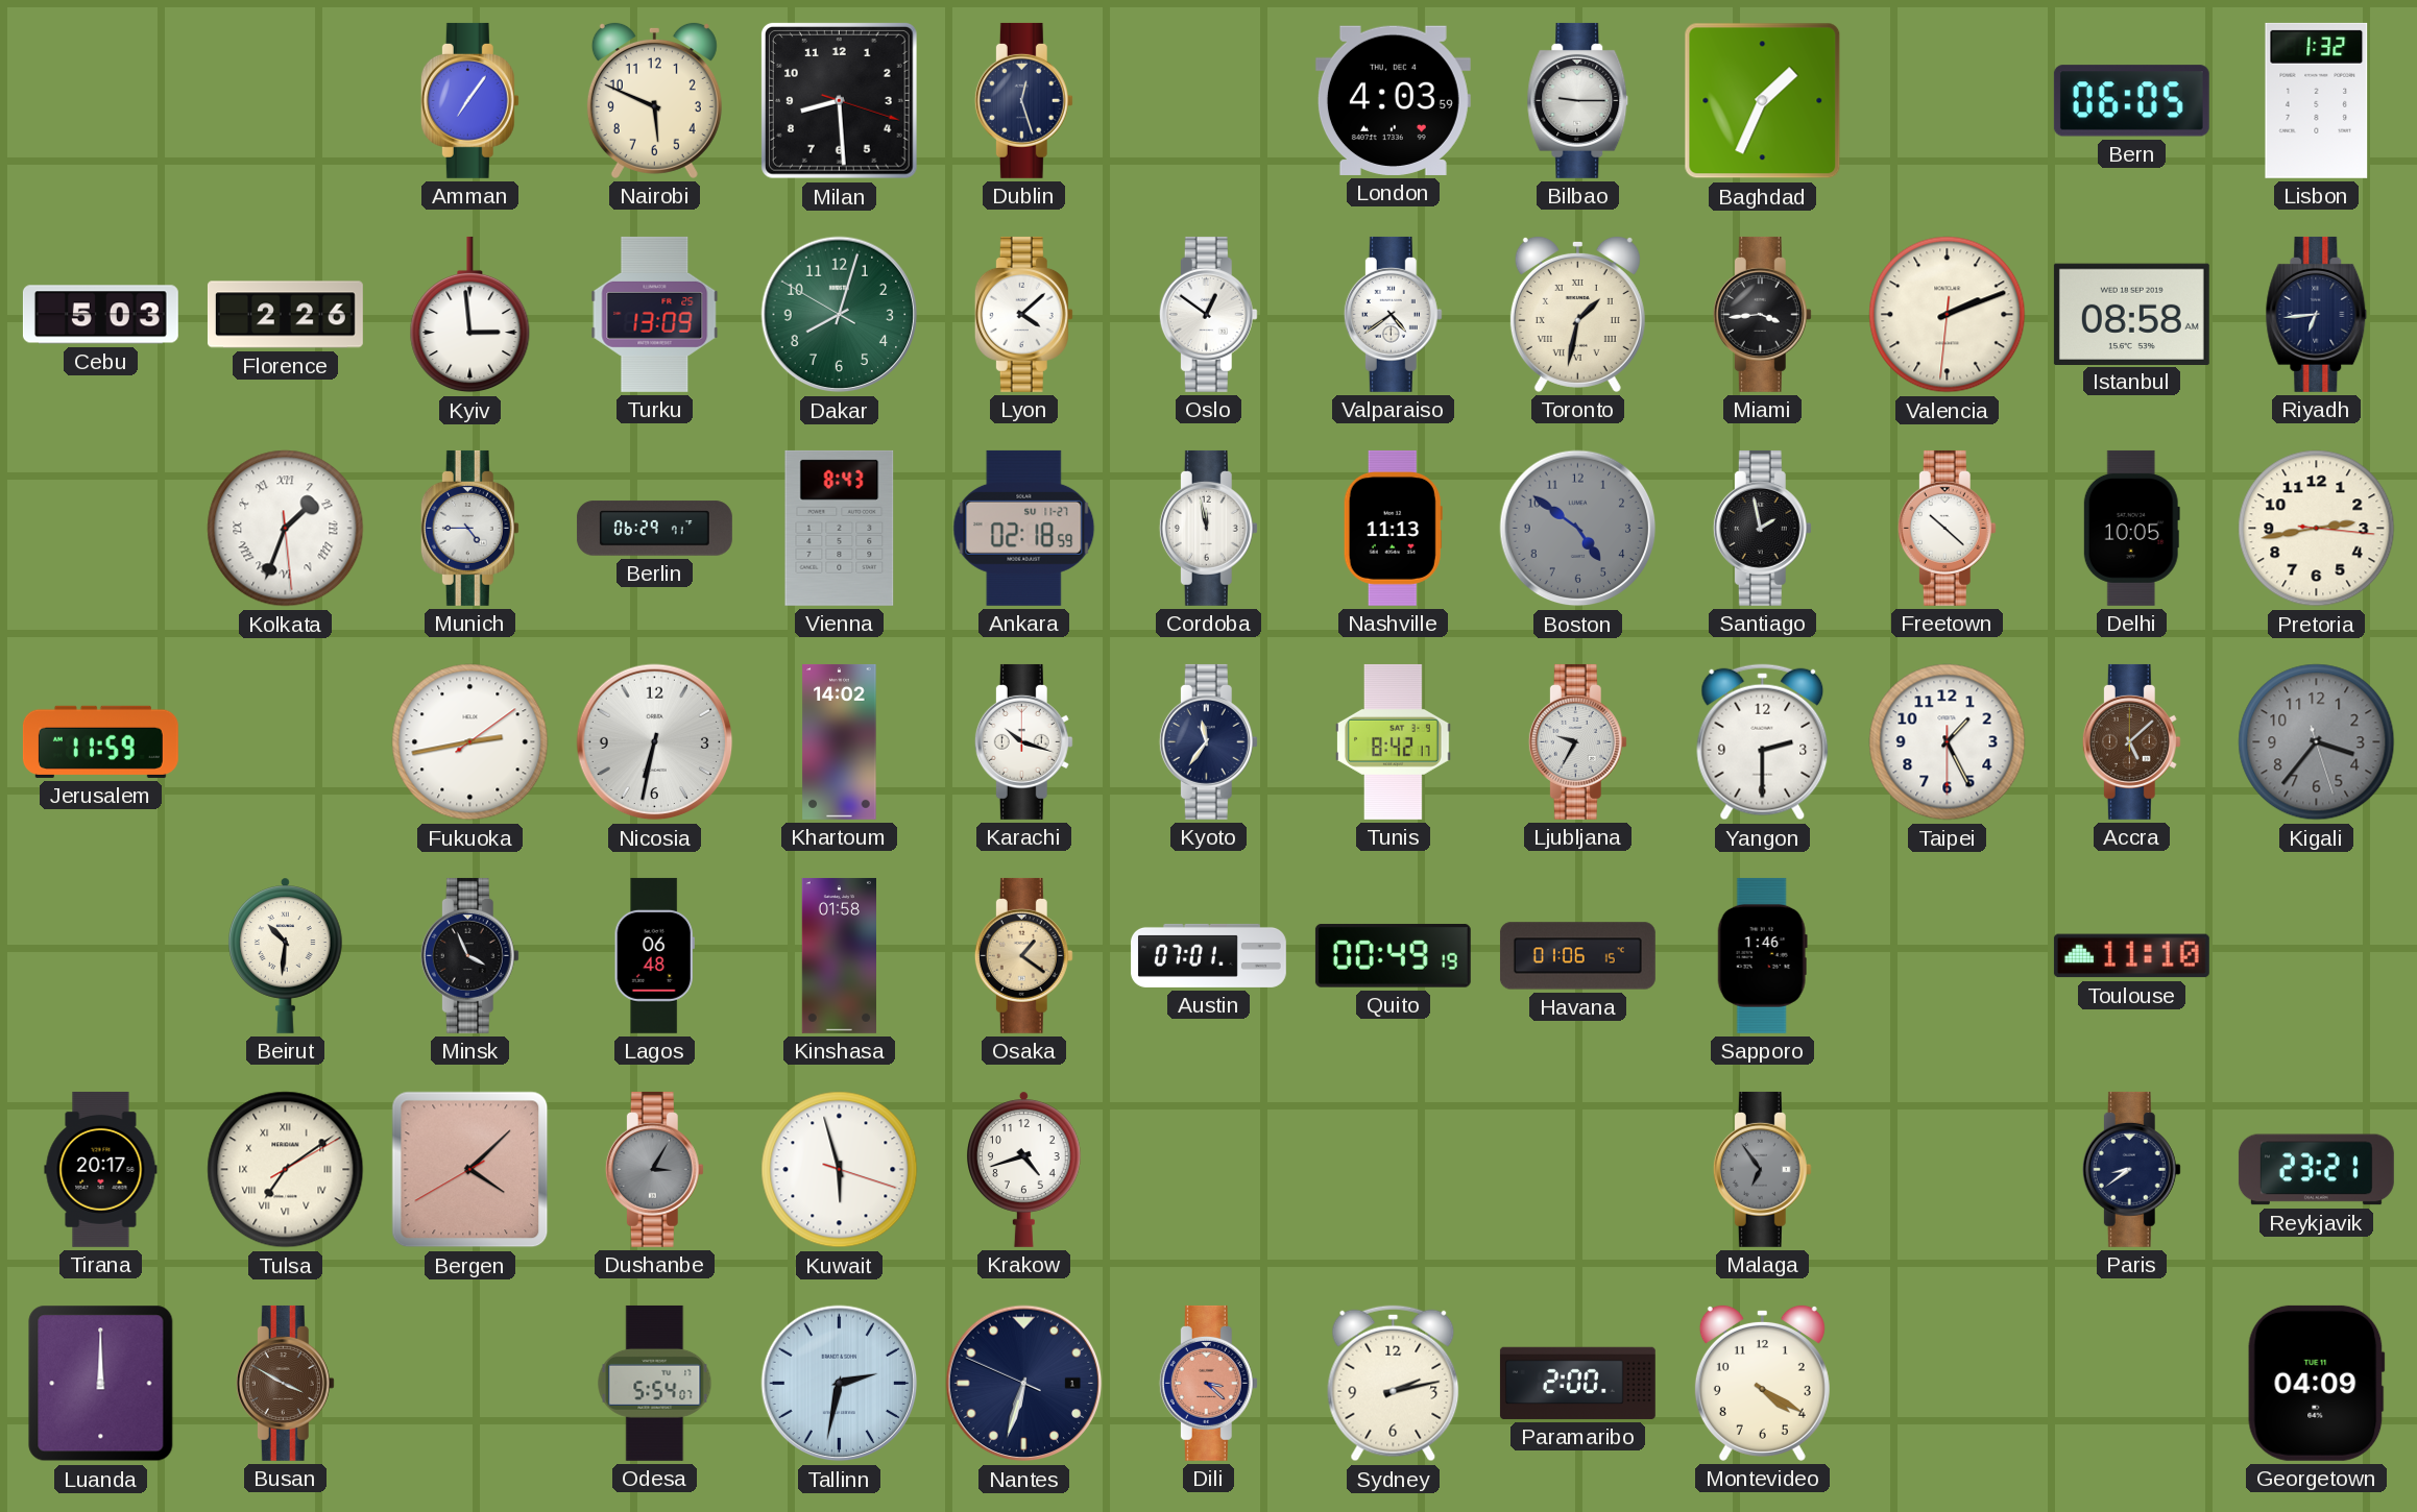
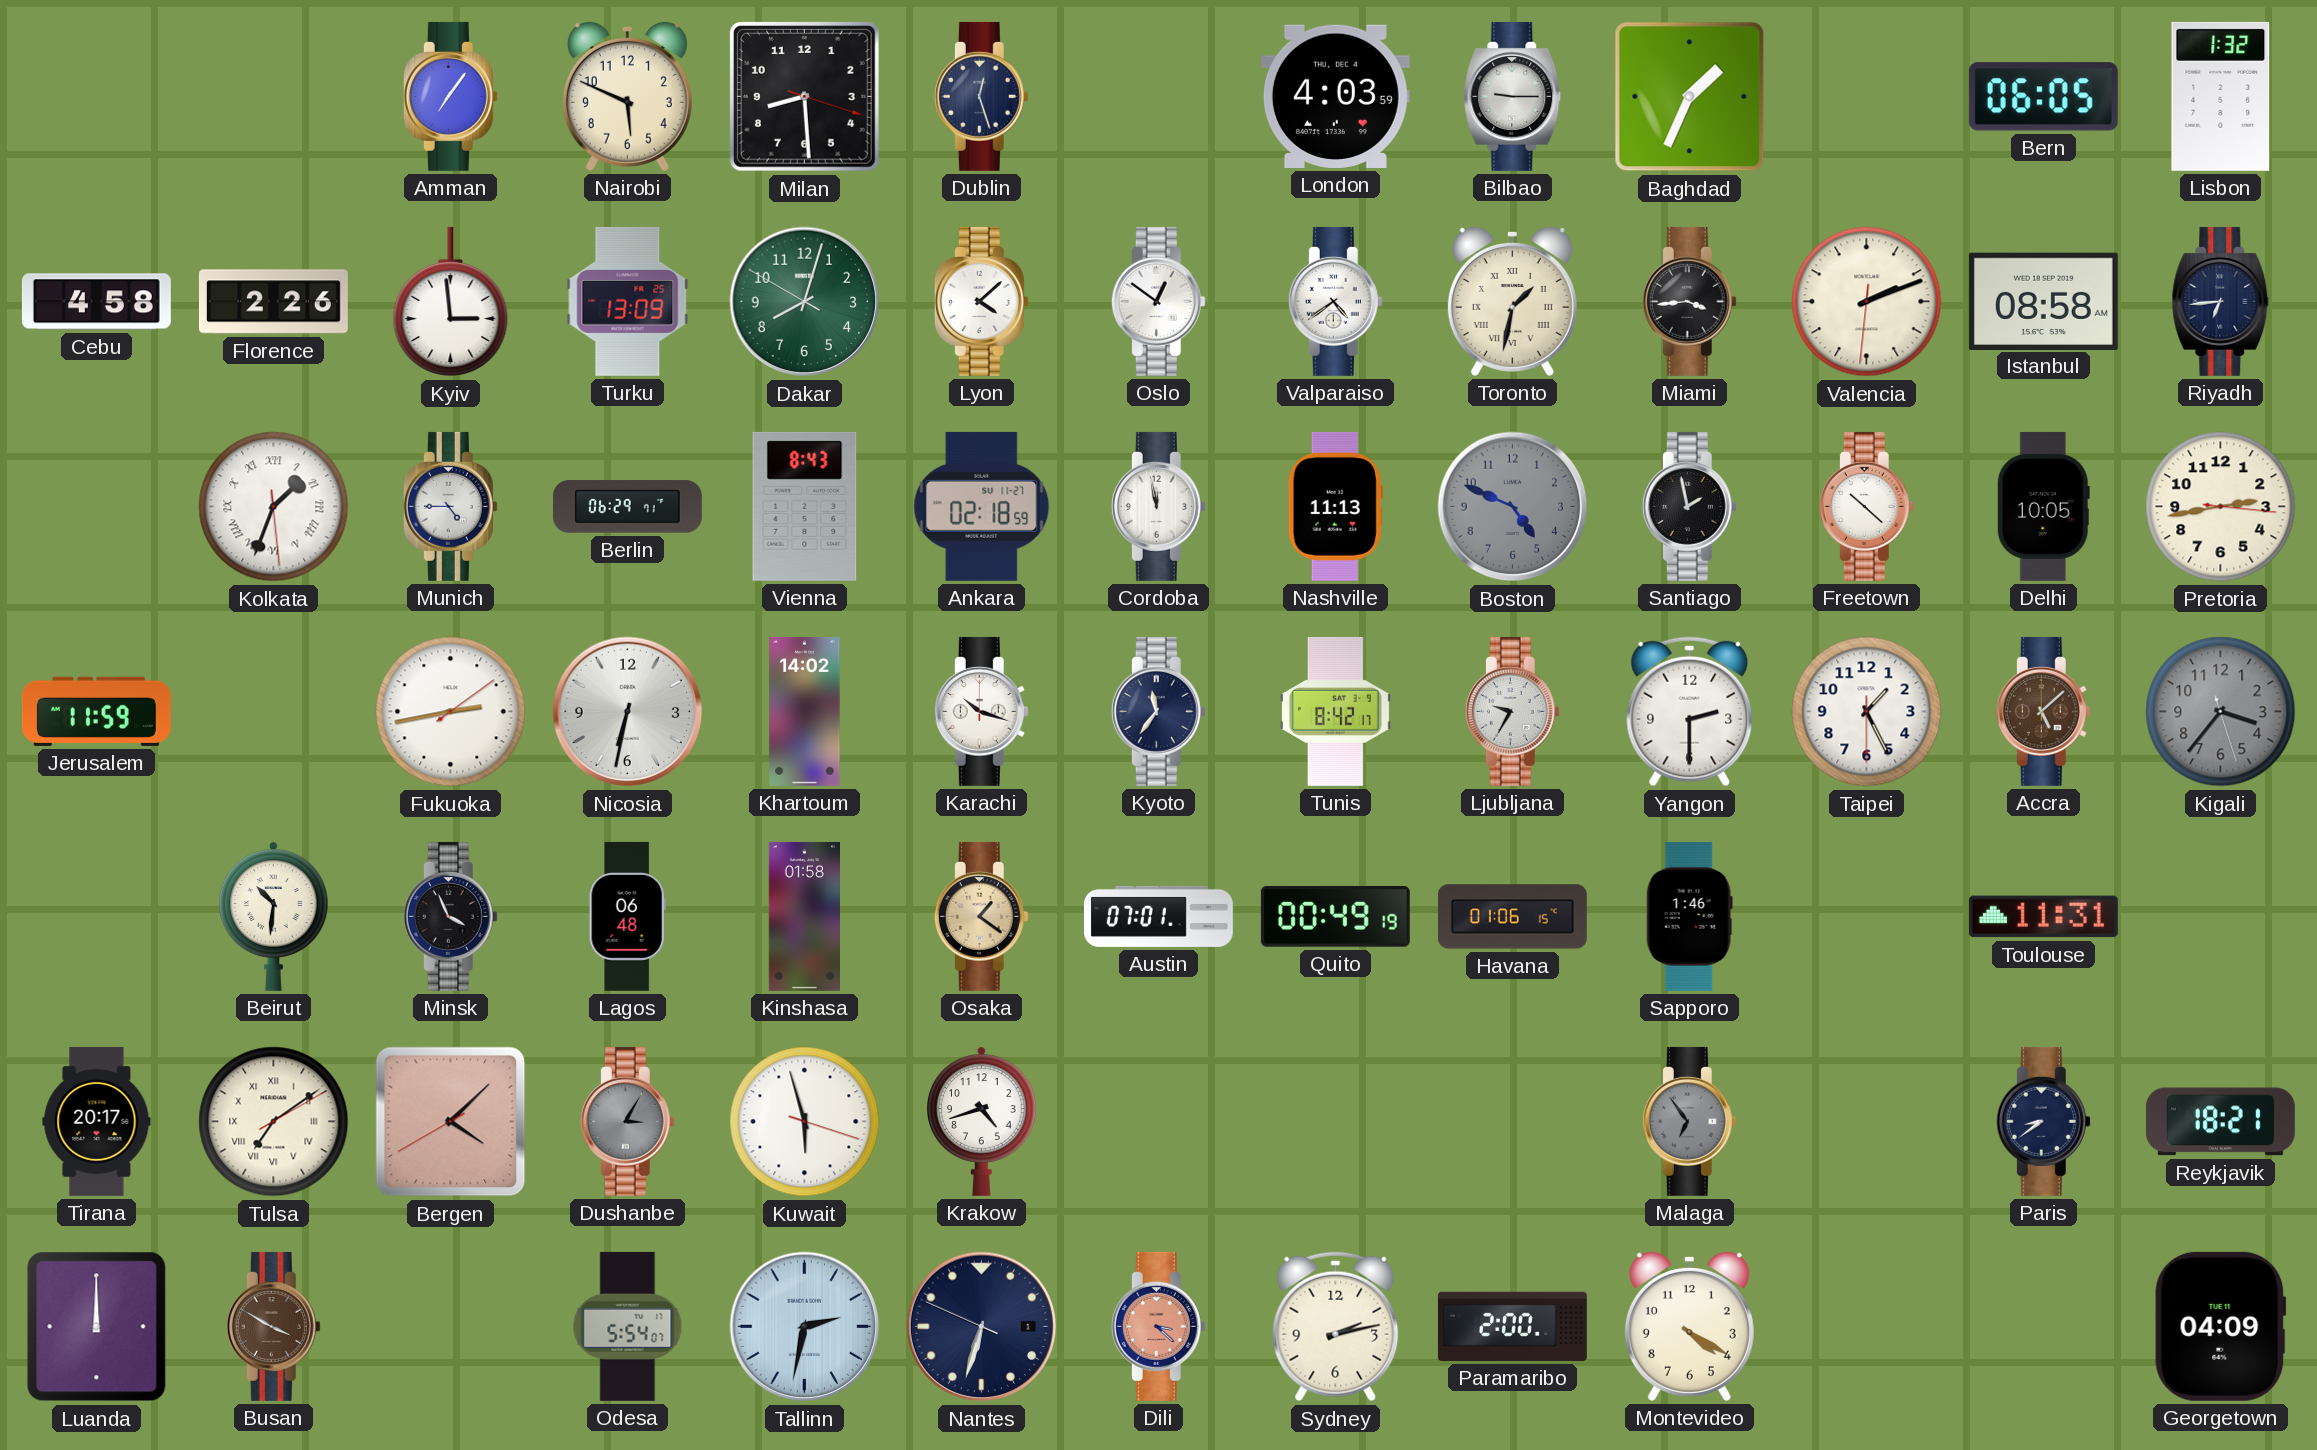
Cebu: 5:03 -> 4:58 (96, 302)
Boston: 4:51 -> 4:49 (1513, 507)
Toulouse: 11:10 -> 11:31 (2043, 917)
Reykjavik: 23:21 -> 18:21 (2220, 1122)
